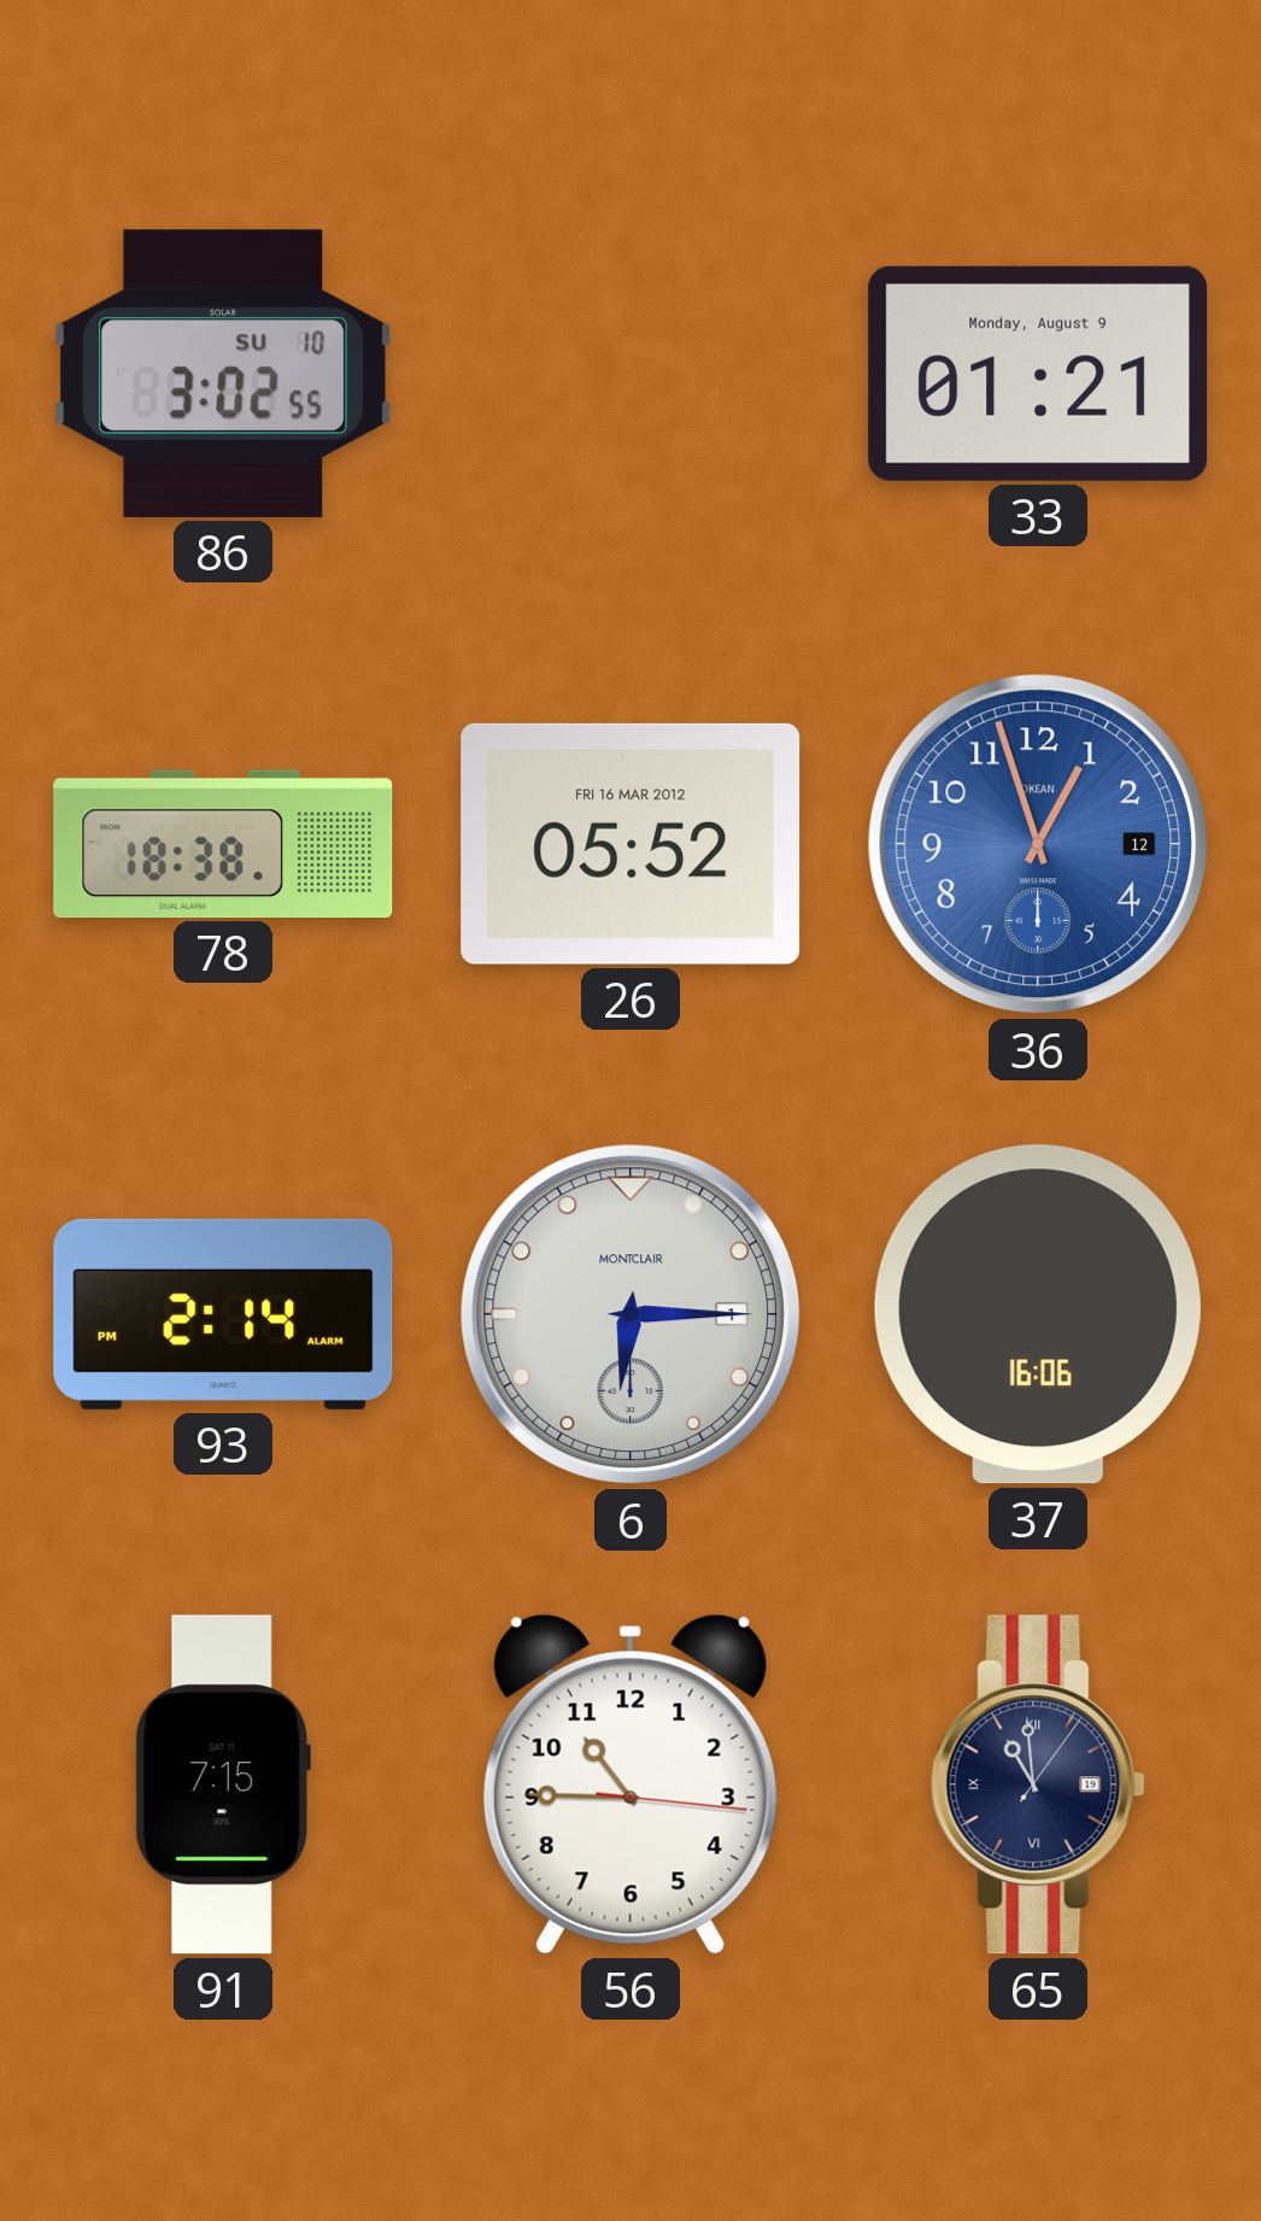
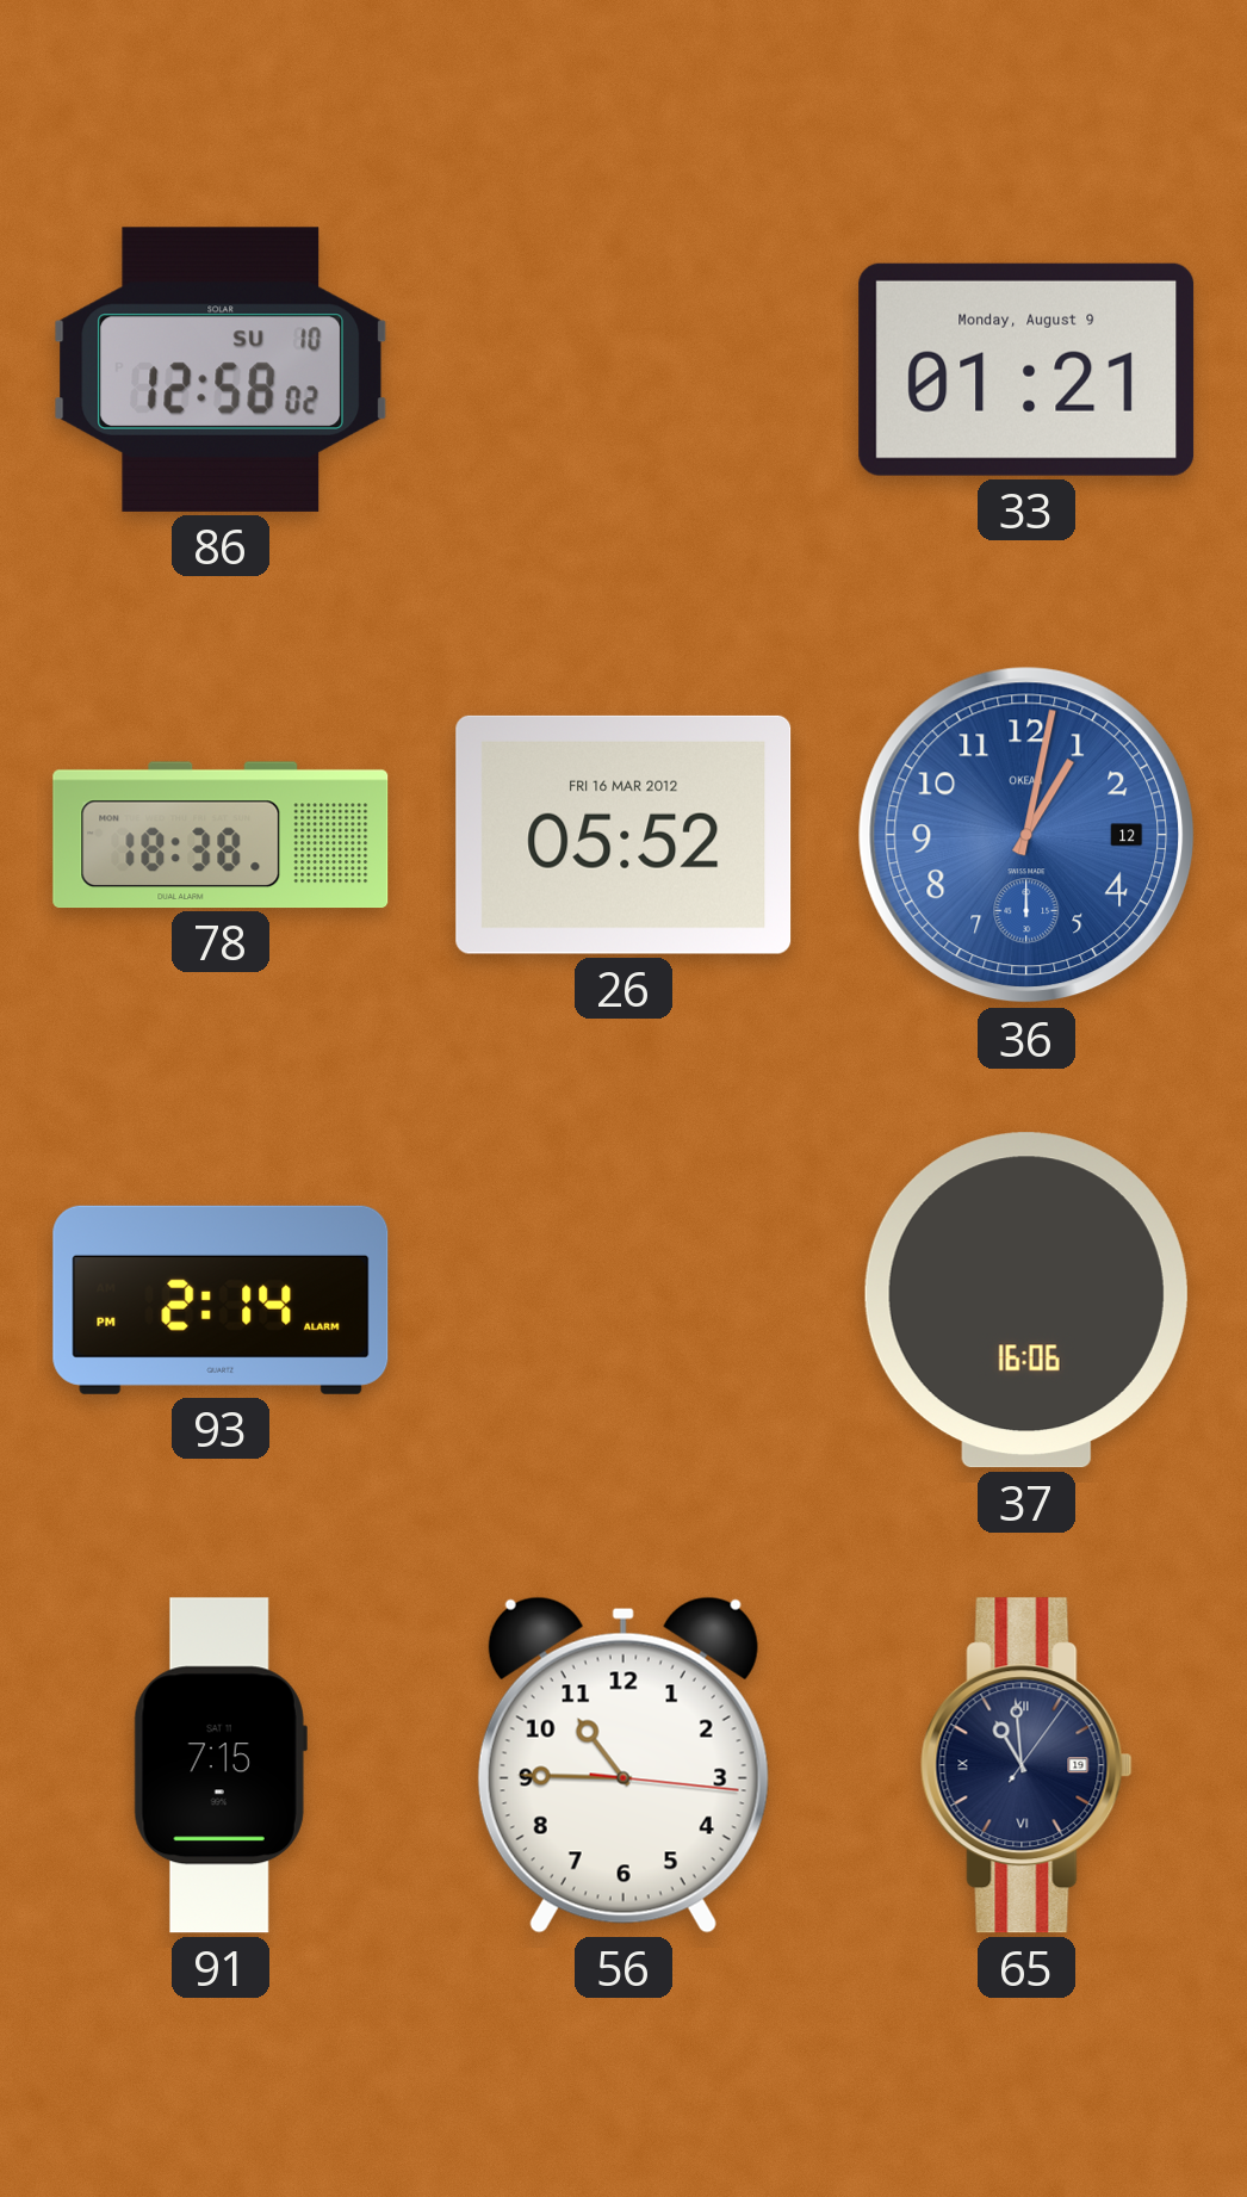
86: 3:02 -> 12:58 (221, 370)
36: 12:57 -> 1:02 (1026, 835)
6: 6:15 -> none (630, 1314)
